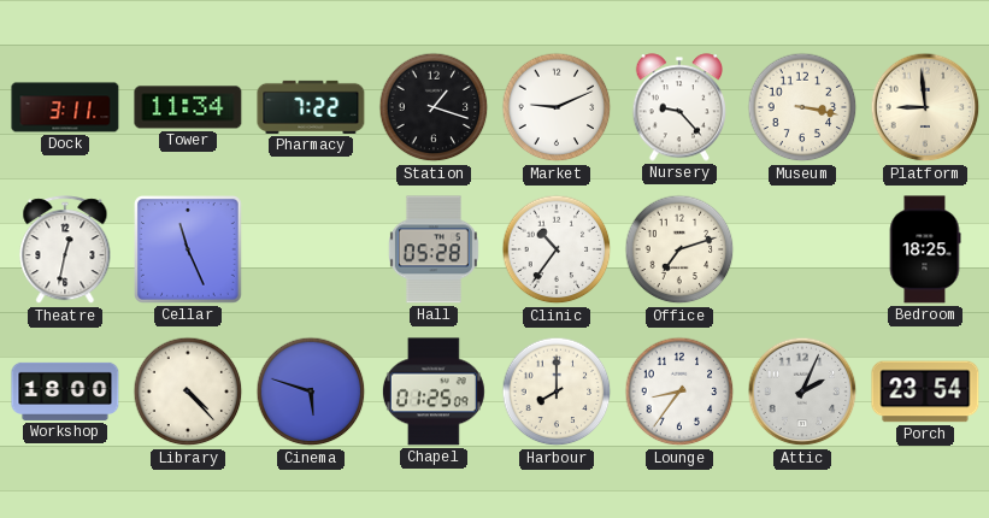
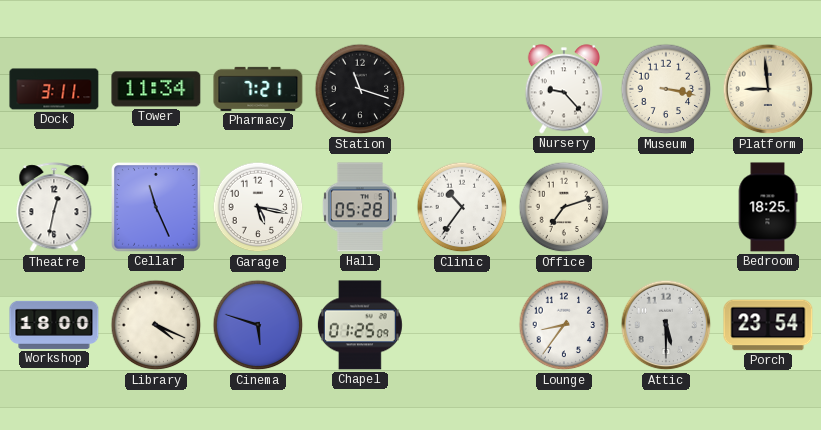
Pharmacy: 7:22 -> 7:21 (258, 89)
Station: 1:18 -> 11:18 (360, 89)
Market: 9:11 -> none (557, 107)
Garage: none -> 5:17 (258, 207)
Library: 4:23 -> 4:19 (156, 325)
Harbour: 8:00 -> none (557, 392)
Attic: 2:04 -> 5:30 (666, 325)
